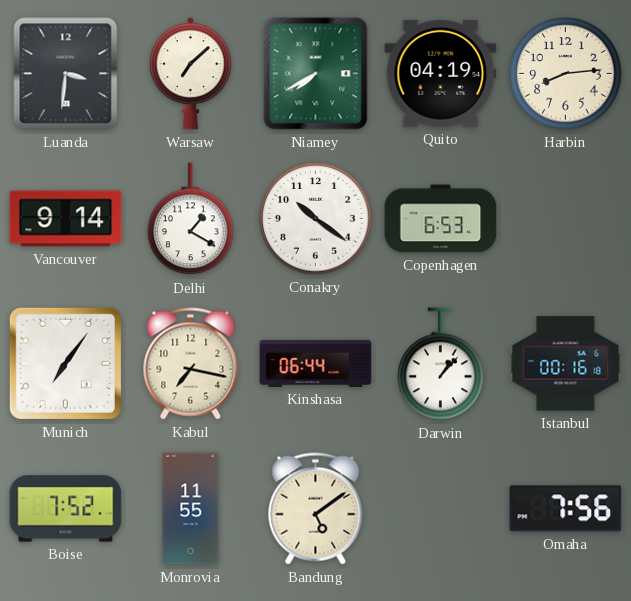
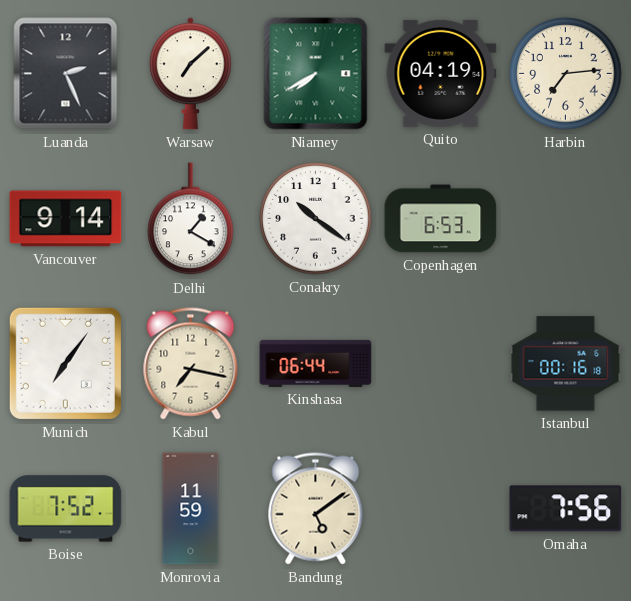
Luanda: 3:31 -> 2:26 (66, 74)
Harbin: 8:14 -> 7:14 (566, 74)
Darwin: 1:07 -> none (441, 364)
Monrovia: 11:55 -> 11:59 (191, 509)
